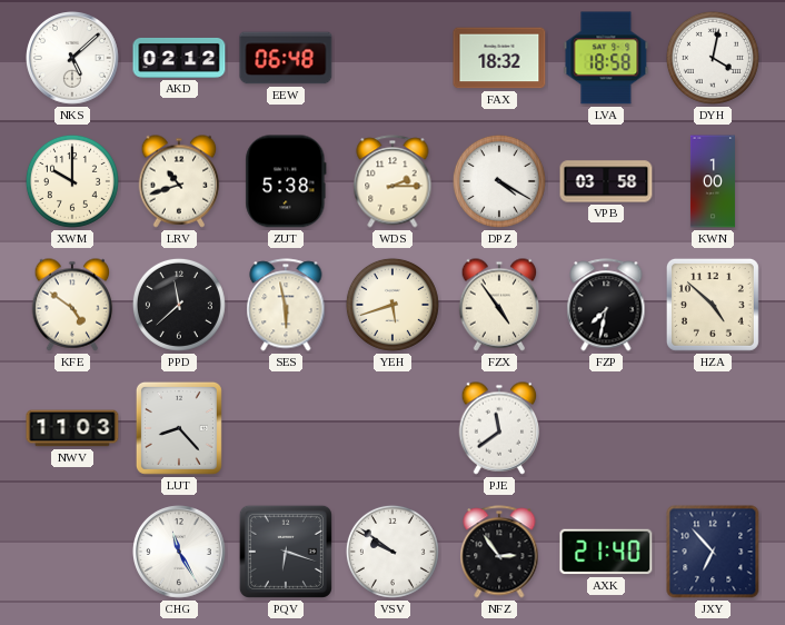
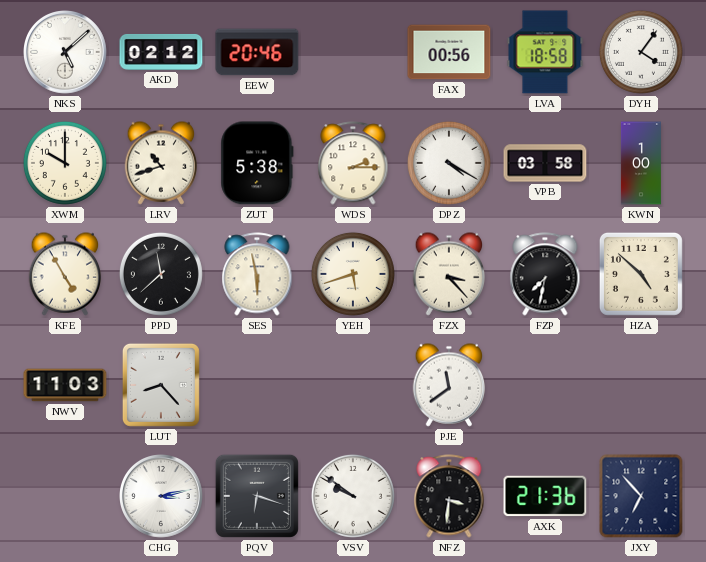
EEW: 06:48 -> 20:46 (257, 52)
FAX: 18:32 -> 00:56 (449, 52)
DYH: 4:02 -> 4:06 (641, 52)
KFE: 4:51 -> 4:55 (65, 274)
FZX: 4:54 -> 3:23 (449, 274)
CHG: 11:25 -> 3:13 (162, 497)
NFZ: 2:54 -> 3:31 (449, 496)
AXK: 21:40 -> 21:36 (545, 496)
